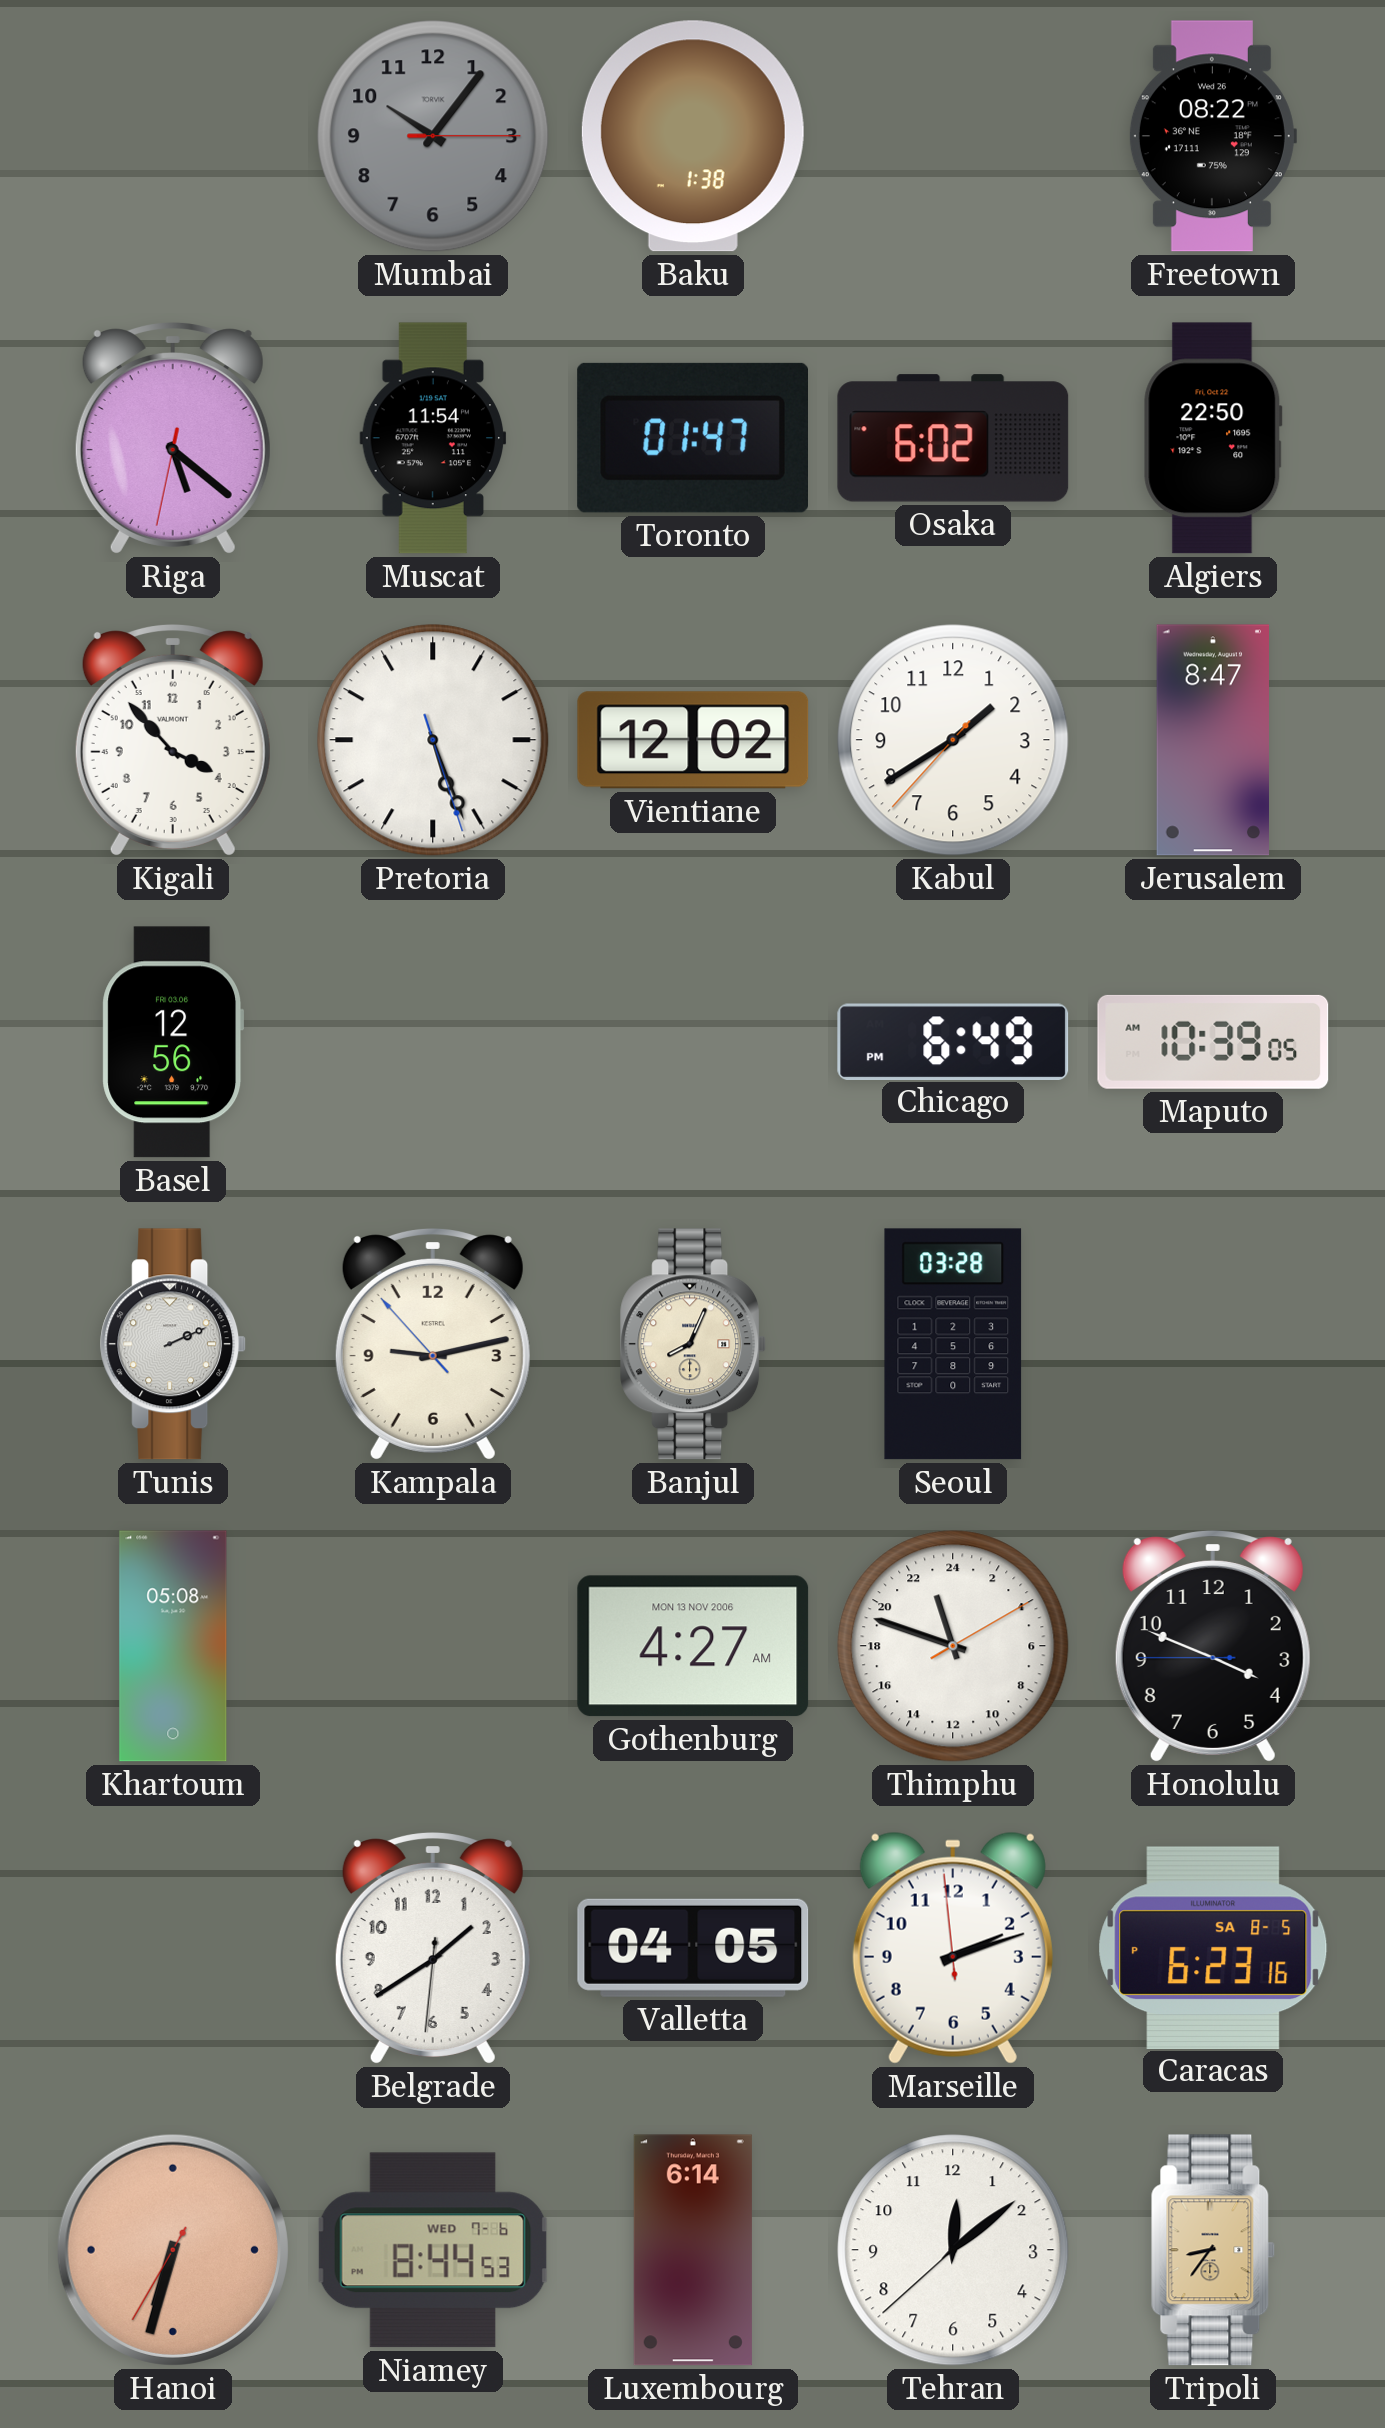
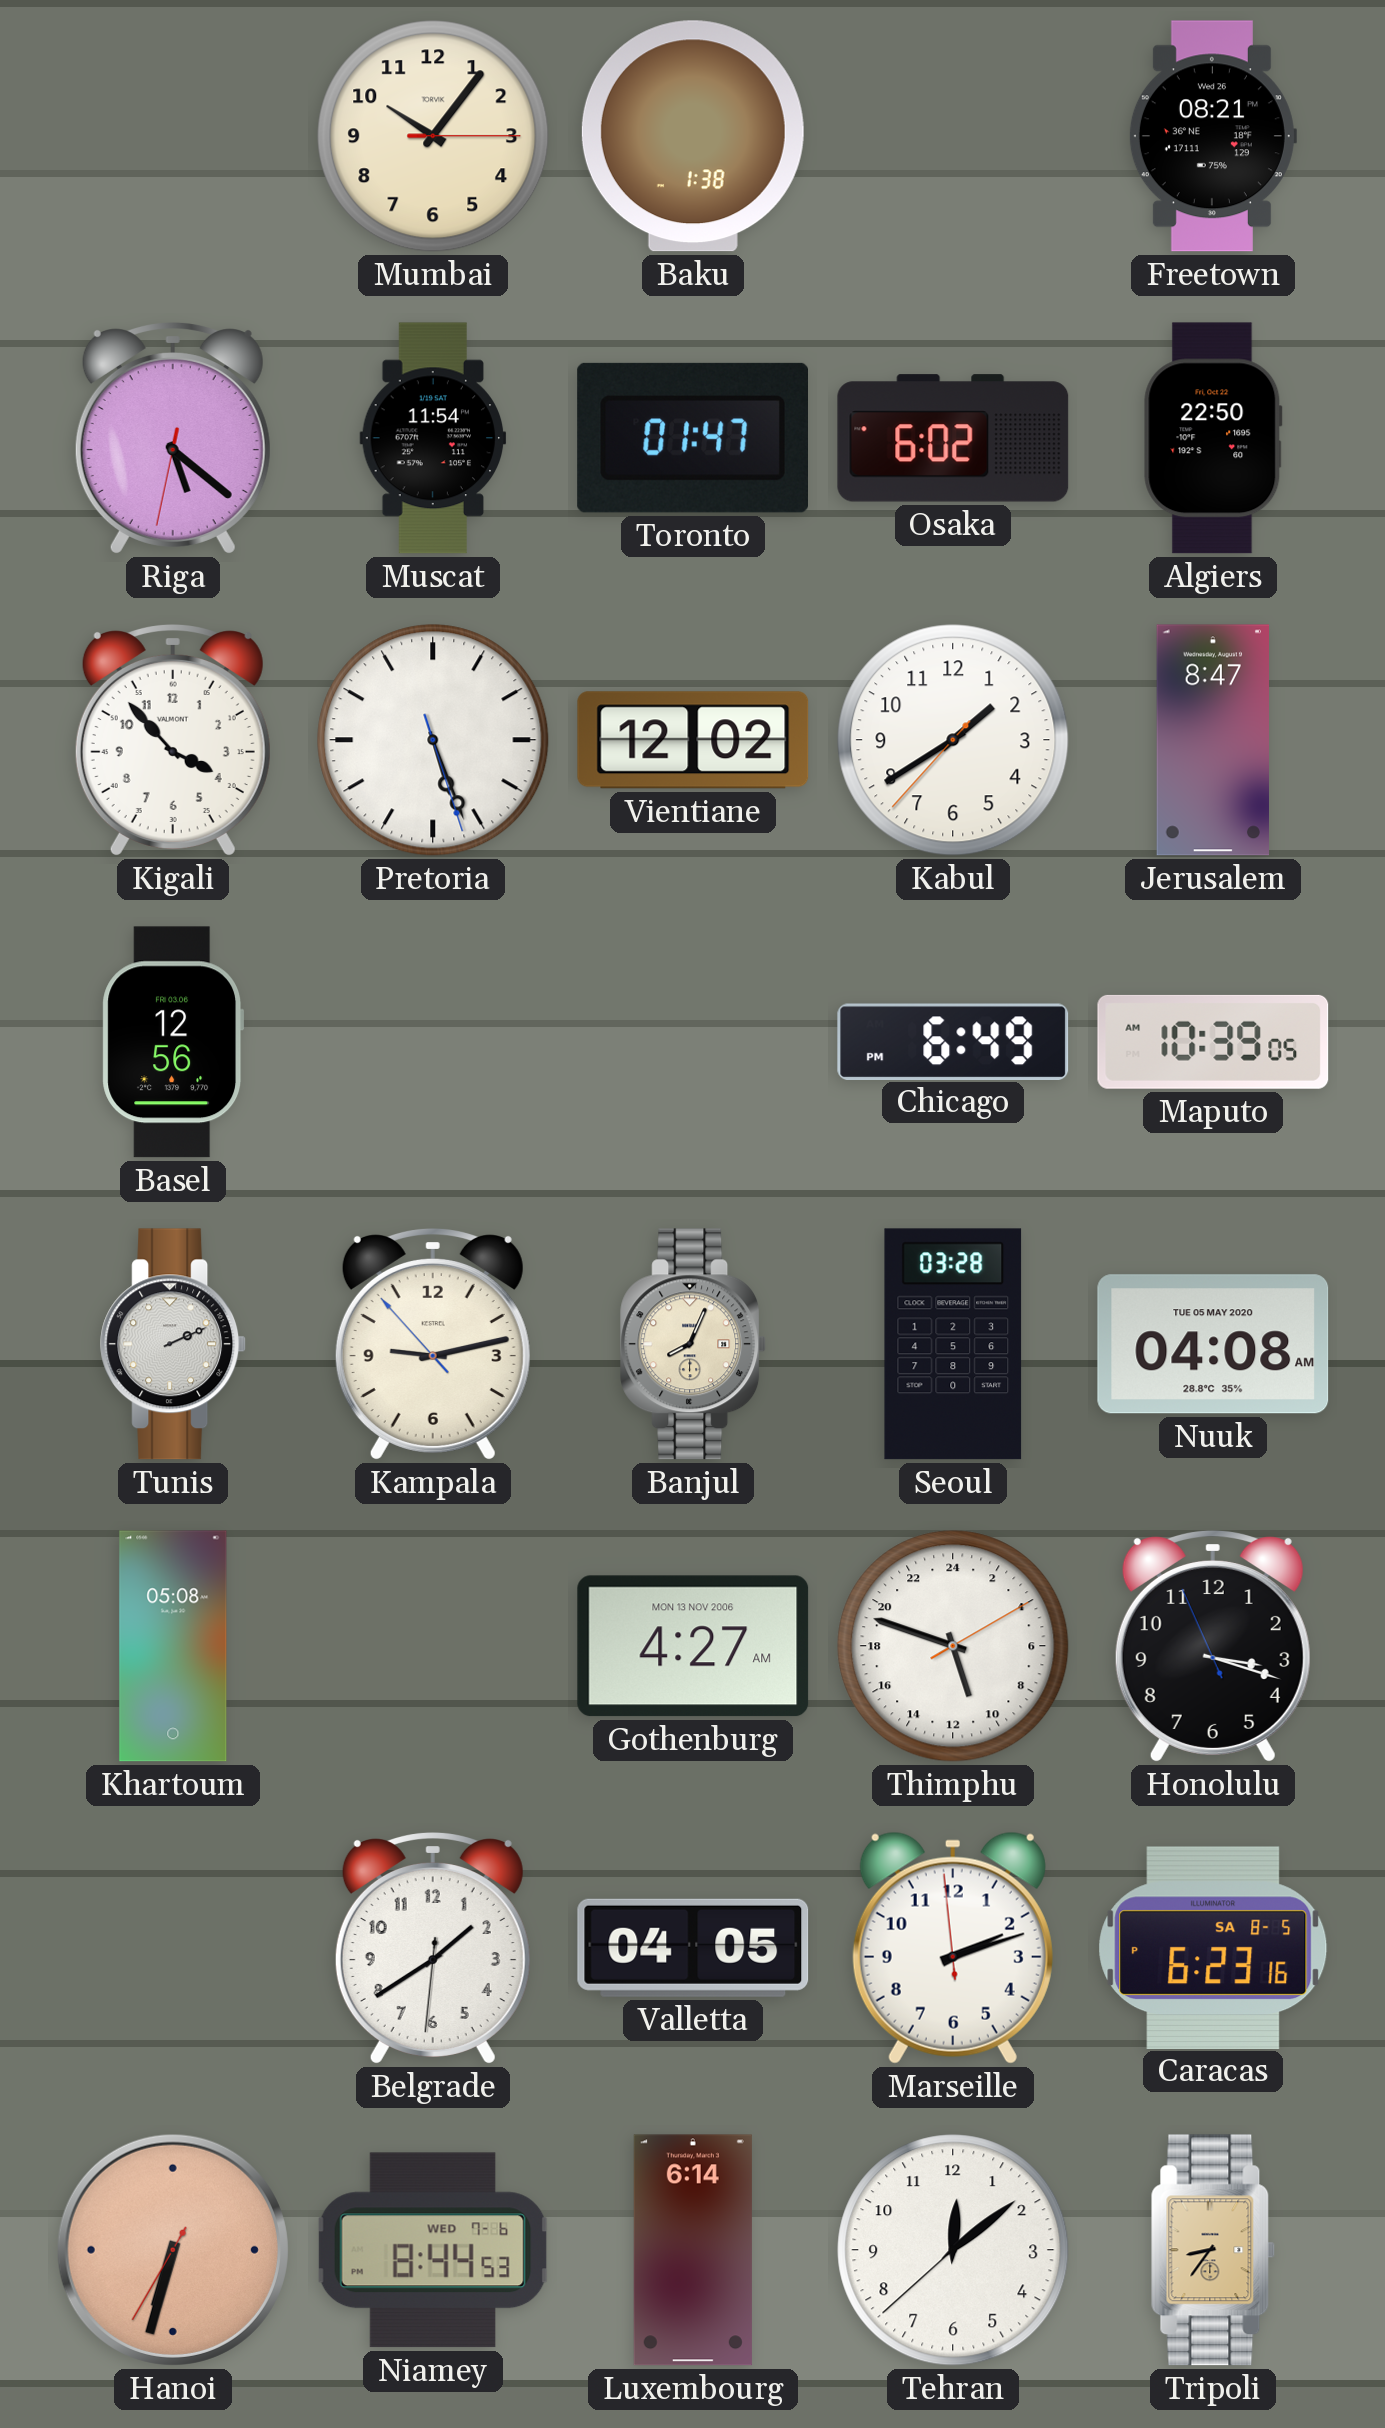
Mumbai dial: grey -> cream (433, 136)
Freetown: 08:22 -> 08:21 (1212, 136)
Nuuk: none -> 04:08 (1213, 1344)
Thimphu: 22:48 -> 10:48 (953, 1646)
Honolulu: 3:48 -> 3:17 (1213, 1647)
